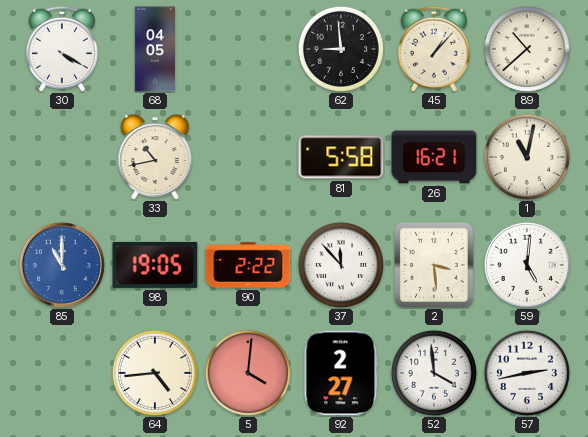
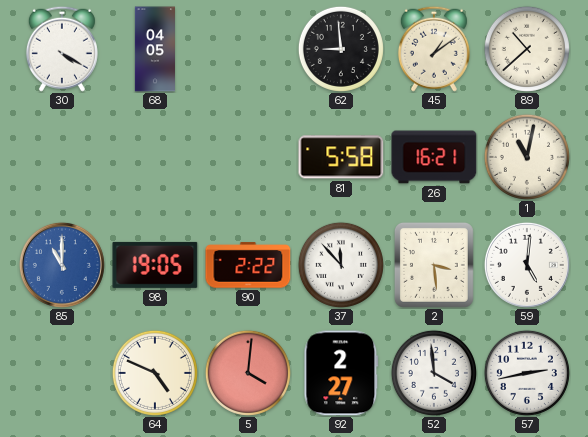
45: 1:07 -> 1:09 (434, 49)
33: 10:43 -> none (155, 157)
64: 4:44 -> 4:49 (155, 373)
